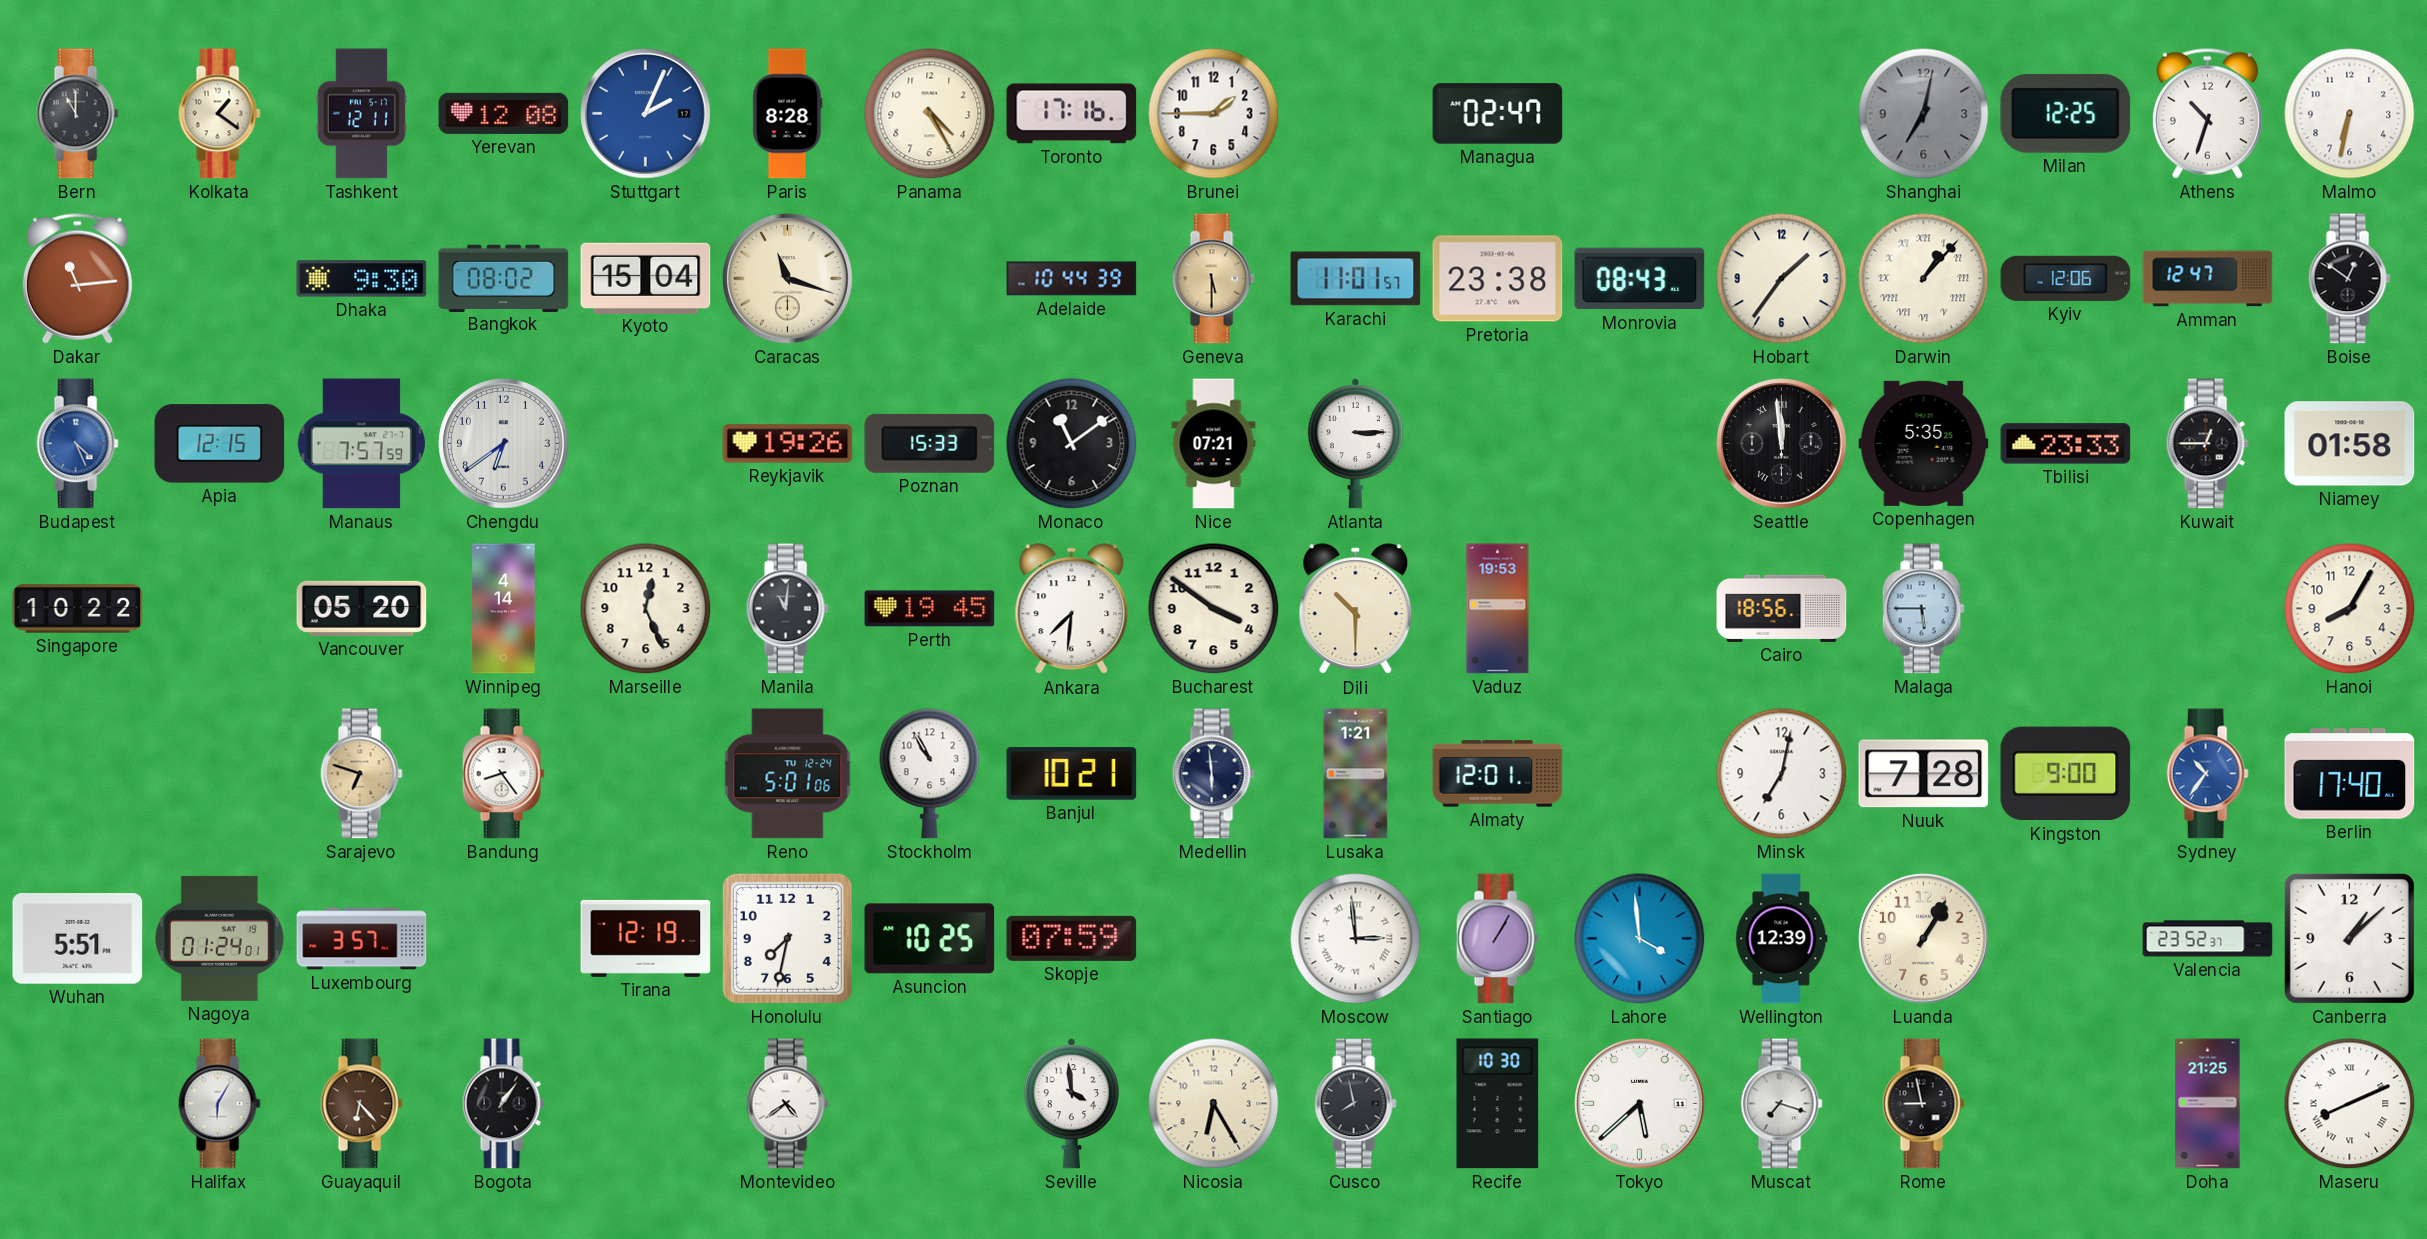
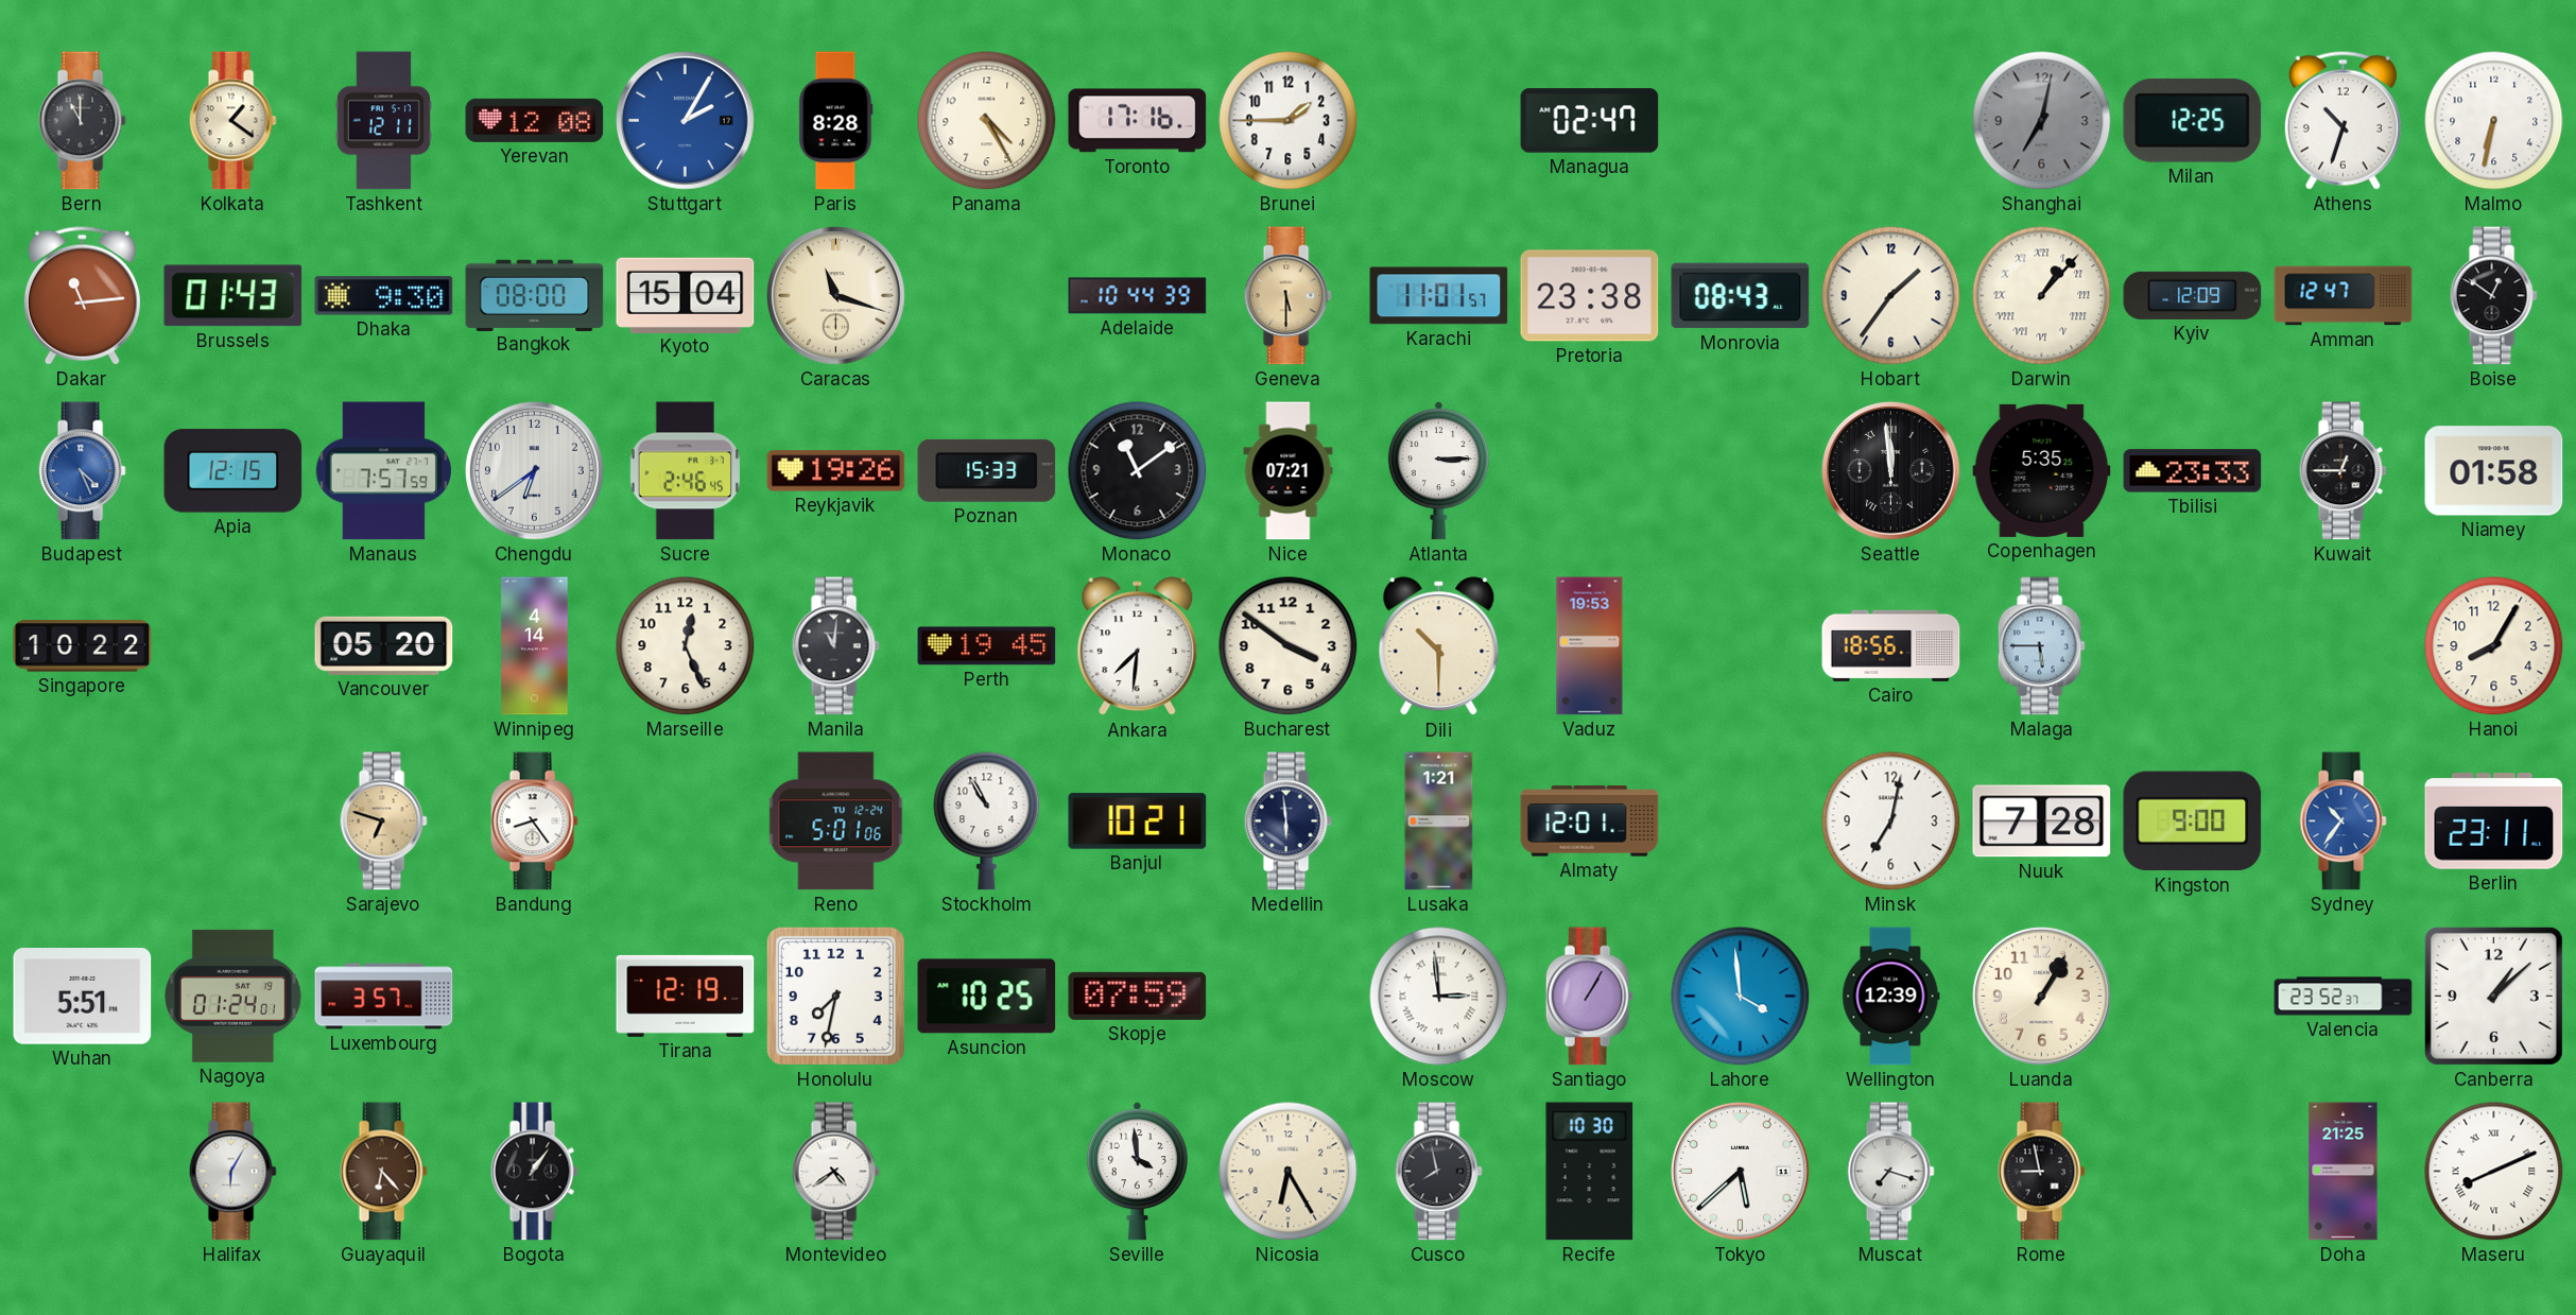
Stuttgart: 2:04 -> 2:05 (686, 121)
Brussels: none -> 01:43 (234, 296)
Bangkok: 08:02 -> 08:00 (535, 295)
Kyiv: 12:06 -> 12:09 (2193, 295)
Sucre: none -> 2:46 (685, 471)
Berlin: 17:40 -> 23:11 (2494, 821)
